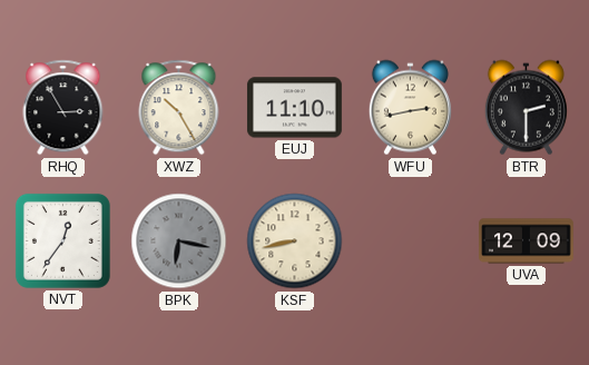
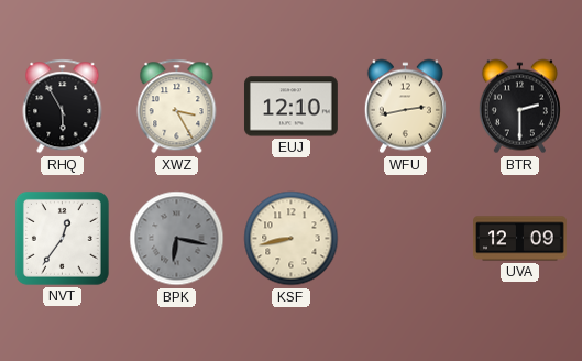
RHQ: 2:55 -> 5:55 (63, 107)
XWZ: 10:25 -> 3:25 (177, 107)
EUJ: 11:10 -> 12:10 (290, 107)
